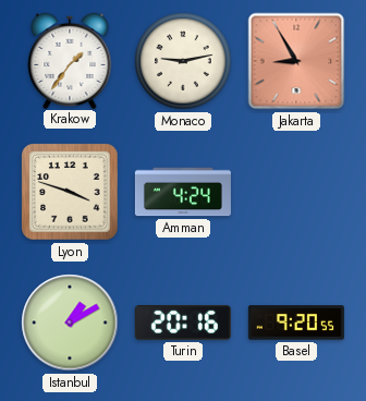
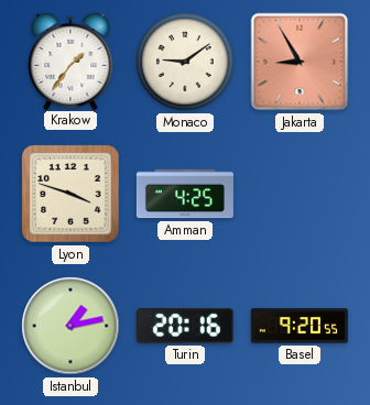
Monaco: 9:13 -> 9:09 (185, 62)
Amman: 4:24 -> 4:25 (185, 194)
Istanbul: 1:10 -> 1:13 (70, 326)
